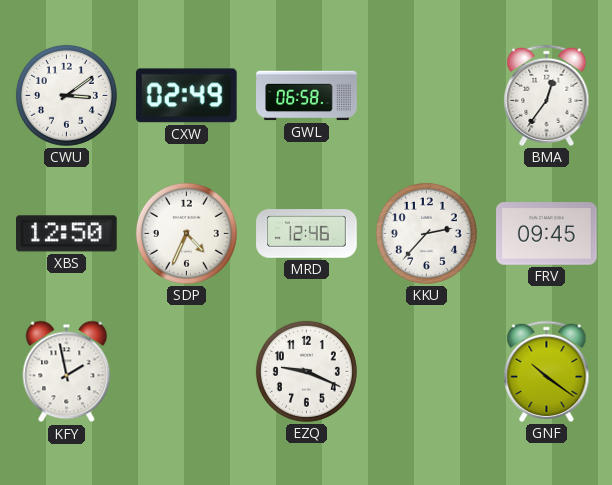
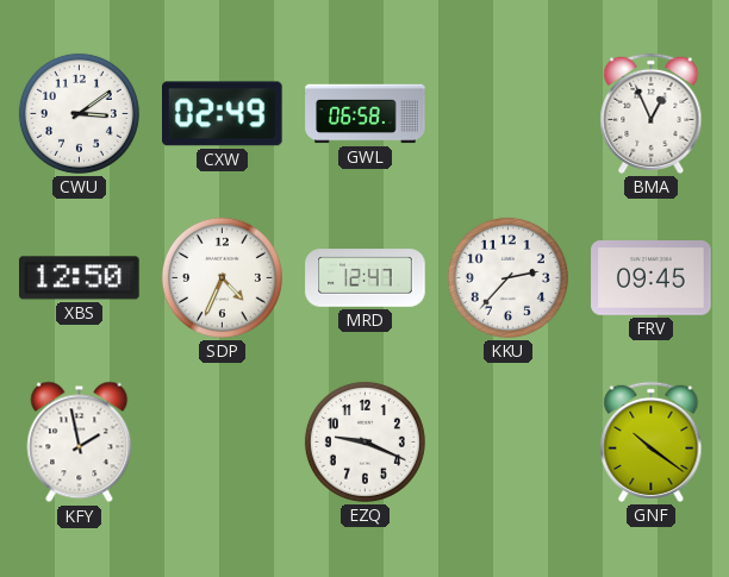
BMA: 12:36 -> 12:56 (652, 113)
MRD: 12:46 -> 12:47 (366, 278)
